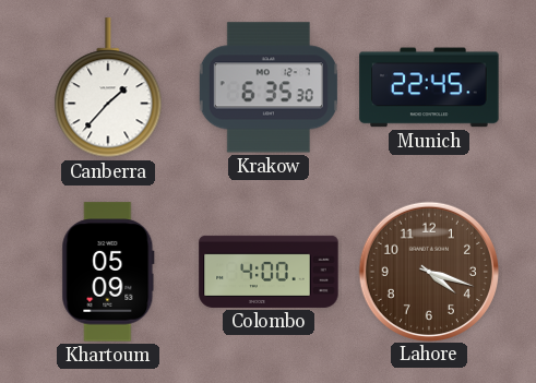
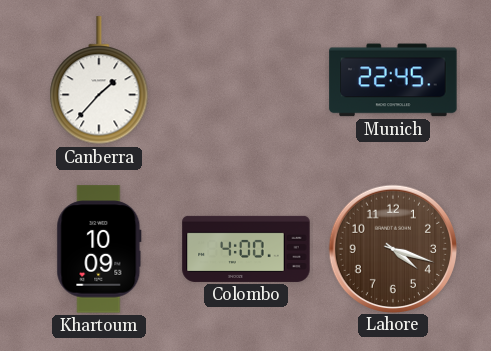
Krakow: 6:35 -> none (269, 87)
Khartoum: 05:09 -> 10:09 (99, 249)
